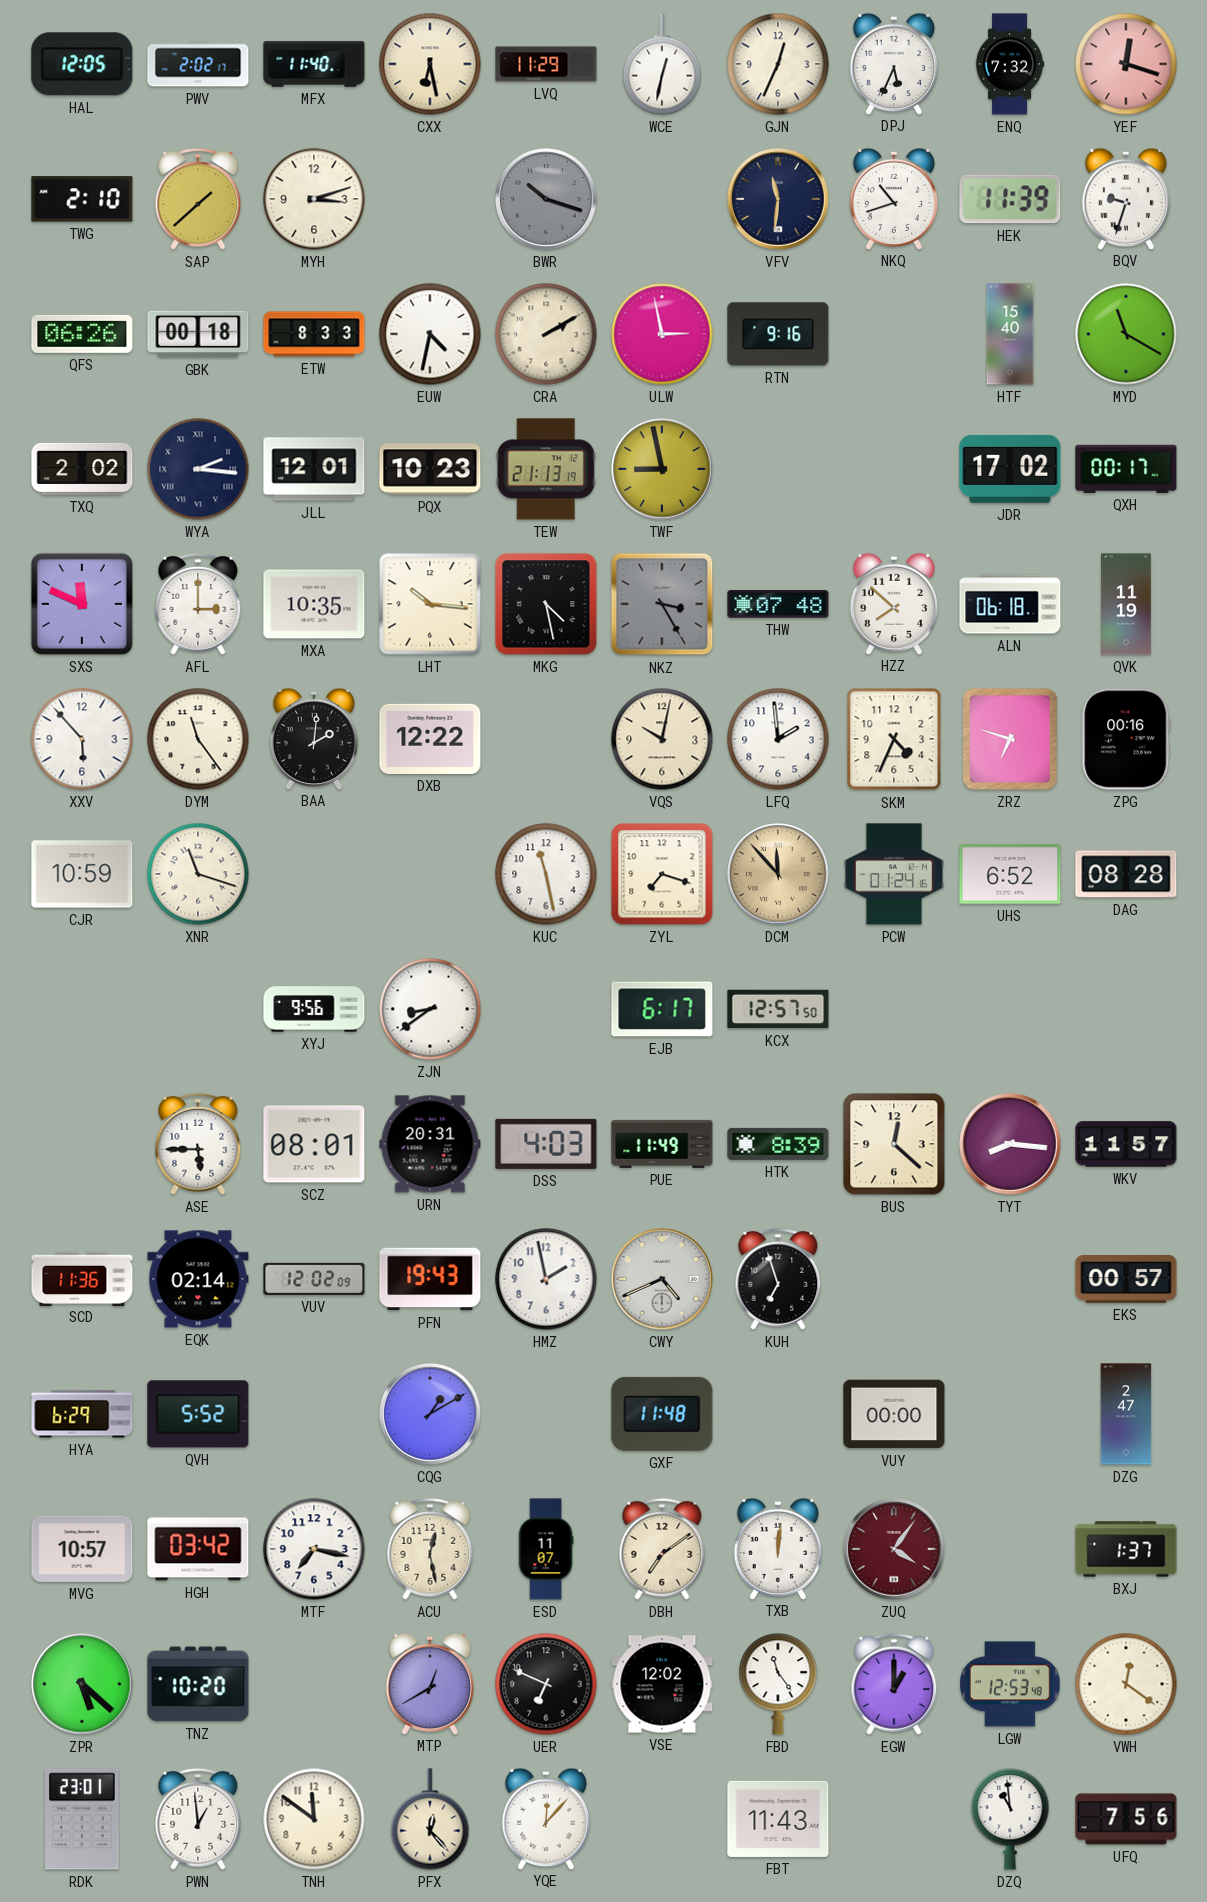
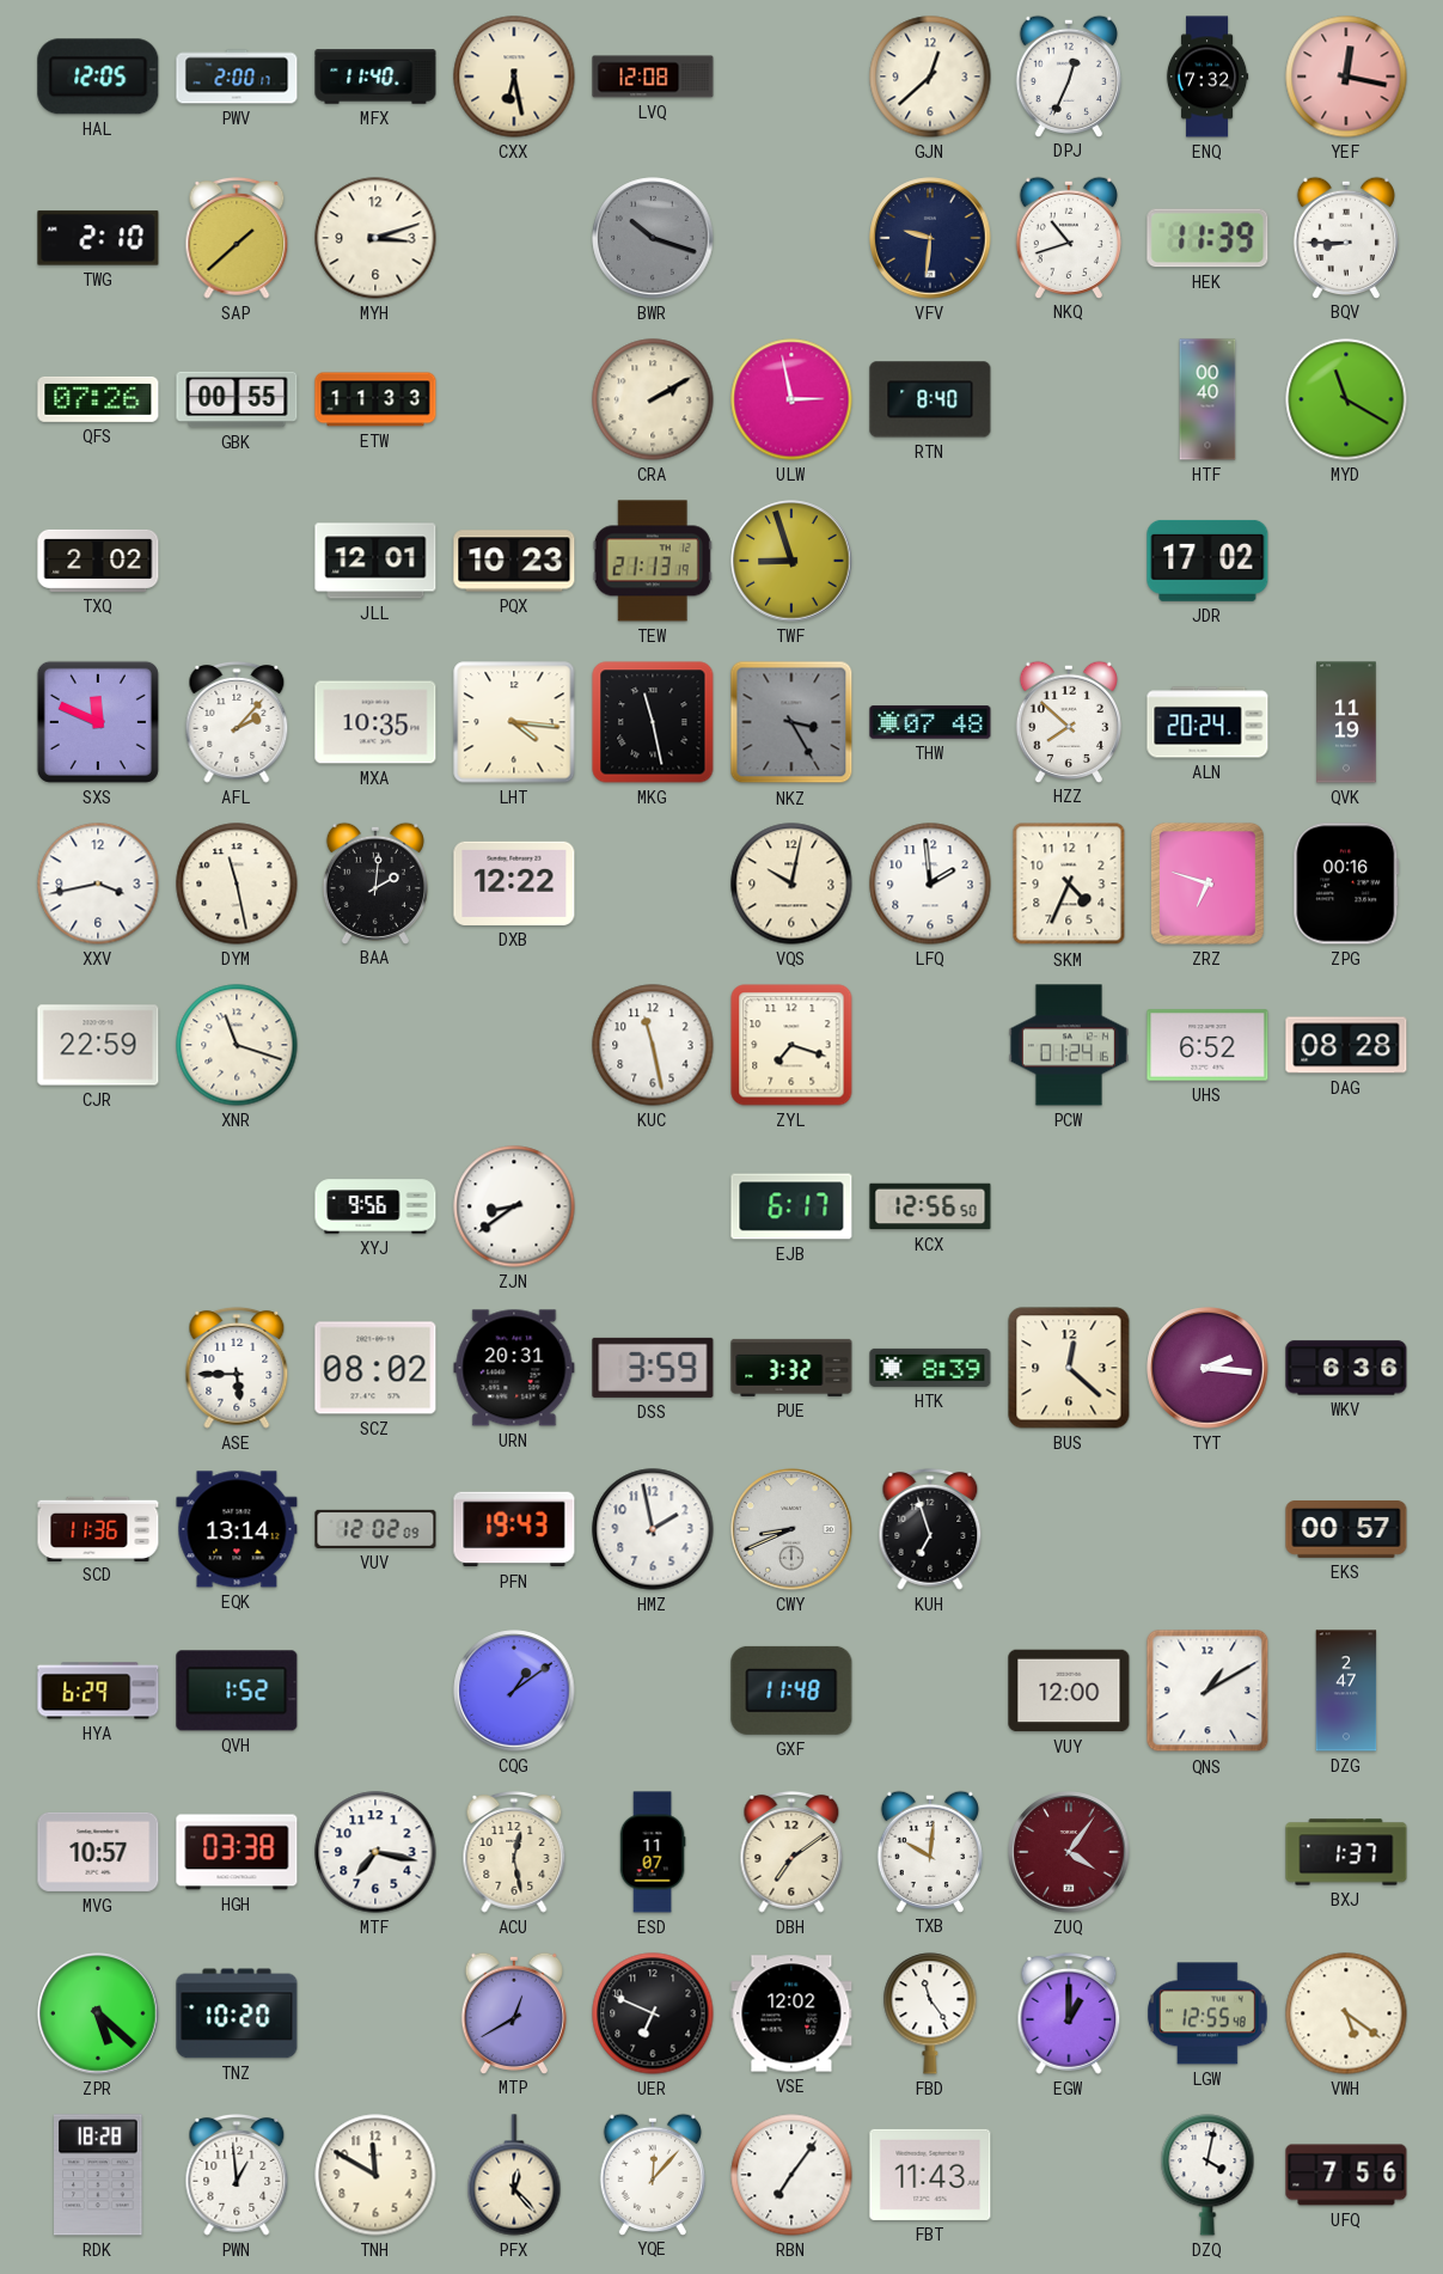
PWV: 2:02 -> 2:00 (237, 77)
LVQ: 11:29 -> 12:08 (653, 77)
WCE: 12:32 -> none (662, 64)
GJN: 12:34 -> 12:38 (930, 77)
DPJ: 5:34 -> 12:34 (1069, 75)
YEF: 12:18 -> 12:17 (1346, 77)
VFV: 11:31 -> 9:31 (930, 238)
BQV: 9:33 -> 8:45 (1346, 237)
QFS: 06:26 -> 07:26 (98, 399)
GBK: 00:18 -> 00:55 (237, 399)
ETW: 8:33 -> 11:33 (375, 399)
EUW: 4:32 -> none (430, 334)
RTN: 9:16 -> 8:40 (930, 399)
HTF: 15:40 -> 00:40 (1207, 399)
WYA: 2:16 -> none (198, 469)
TWF: 8:58 -> 8:57 (791, 561)
QXH: 00:17 -> none (1126, 469)
AFL: 3:00 -> 2:07 (237, 722)
LHT: 10:16 -> 4:16 (514, 722)
MKG: 4:28 -> 11:28 (653, 722)
ALN: 06:18 -> 20:24 (1207, 722)
XXV: 5:53 -> 3:43 (98, 884)
DYM: 11:24 -> 11:28 (237, 884)
CJR: 10:59 -> 22:59 (98, 1045)
DCM: 11:53 -> none (778, 874)
KCX: 12:57 -> 12:56 (930, 1206)
SCZ: 08:01 -> 08:02 (375, 1368)
DSS: 4:03 -> 3:59 (653, 1368)
PUE: 11:49 -> 3:32 (791, 1368)
TYT: 8:16 -> 2:16 (1207, 1368)
WKV: 11:57 -> 6:36 (1346, 1368)
EQK: 02:14 -> 13:14 (237, 1529)
CWY: 4:41 -> 8:41 (791, 1529)
QVH: 5:52 -> 1:52 (237, 1691)
CQG: 1:10 -> 1:09 (514, 1691)
VUY: 00:00 -> 12:00 (1069, 1691)
QNS: none -> 1:10 (1207, 1691)
HGH: 03:42 -> 03:38 (237, 1852)
TXB: 12:01 -> 10:01 (930, 1851)
LGW: 12:53 -> 12:55 (1207, 2013)
VWH: 12:21 -> 5:21 (1346, 2013)
RDK: 23:01 -> 18:28 (99, 2175)
TNH: 11:51 -> 11:50 (375, 2175)
RBN: none -> 7:06 (791, 2175)
DZQ: 10:59 -> 4:02 (1207, 2175)
